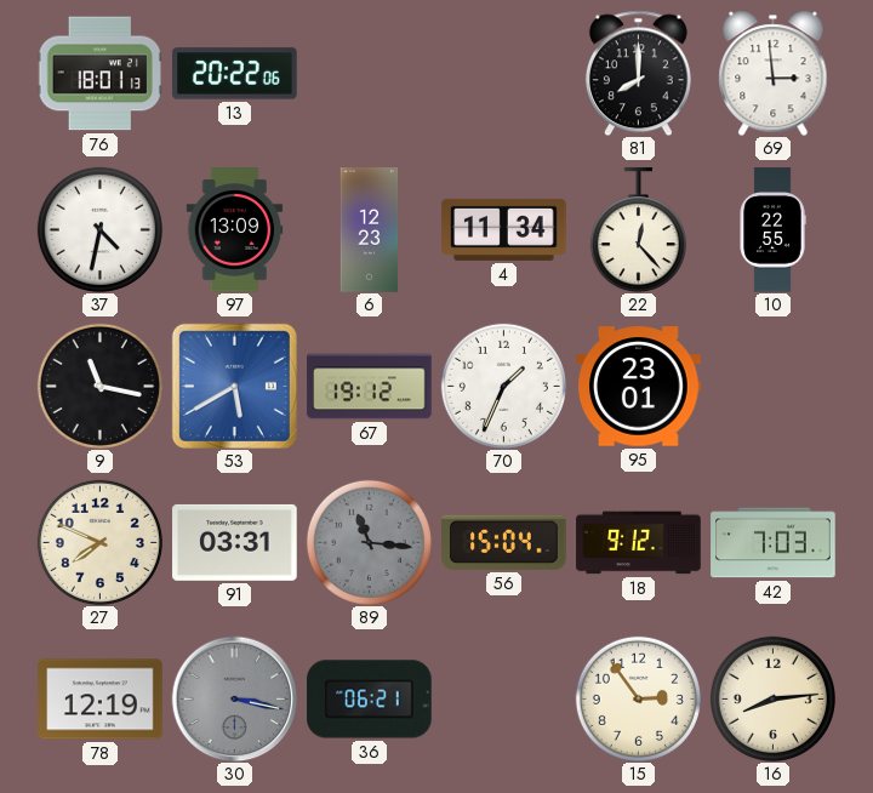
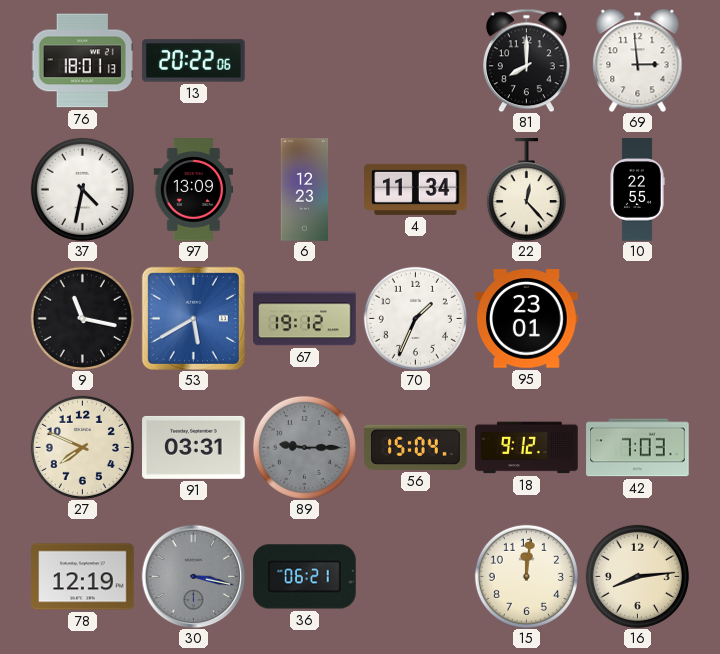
89: 11:16 -> 9:15 (304, 447)
15: 2:54 -> 12:01 (526, 576)
